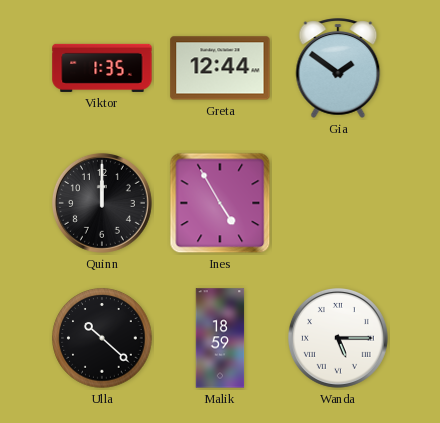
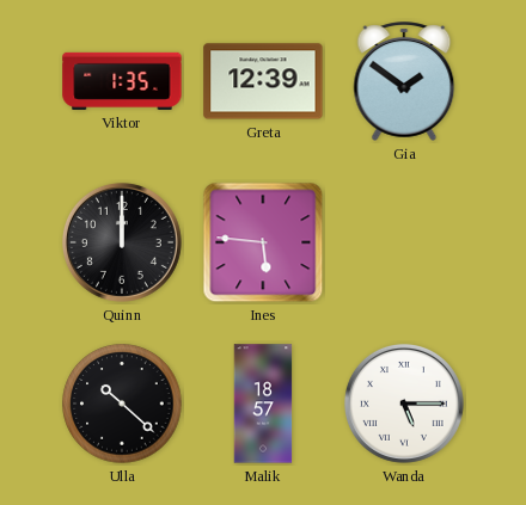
Greta: 12:44 -> 12:39 (263, 81)
Ines: 4:55 -> 5:46 (263, 242)
Malik: 18:59 -> 18:57 (263, 404)
